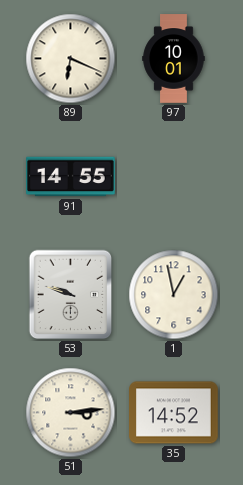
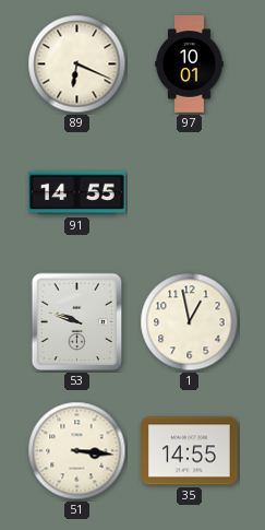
51: 3:14 -> 3:16 (77, 451)
35: 14:52 -> 14:55 (190, 451)
